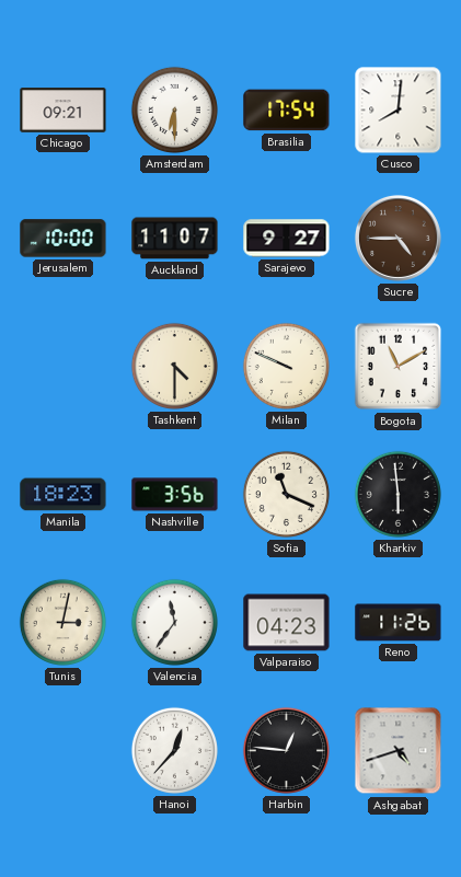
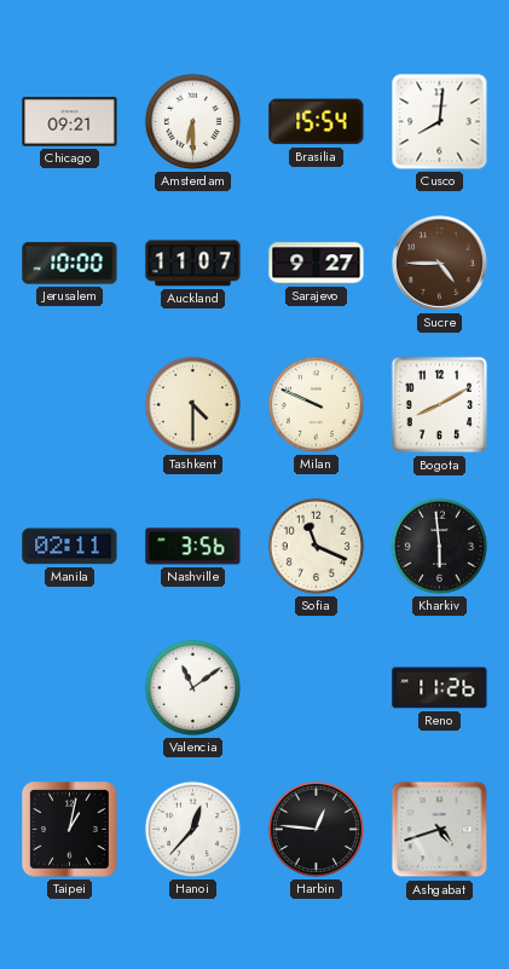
Brasilia: 17:54 -> 15:54 (317, 122)
Bogota: 11:10 -> 8:10 (440, 405)
Manila: 18:23 -> 02:11 (70, 547)
Tunis: 3:02 -> none (62, 622)
Valencia: 11:36 -> 11:09 (192, 687)
Valparaiso: 04:23 -> none (287, 623)
Taipei: none -> 1:02 (70, 830)
